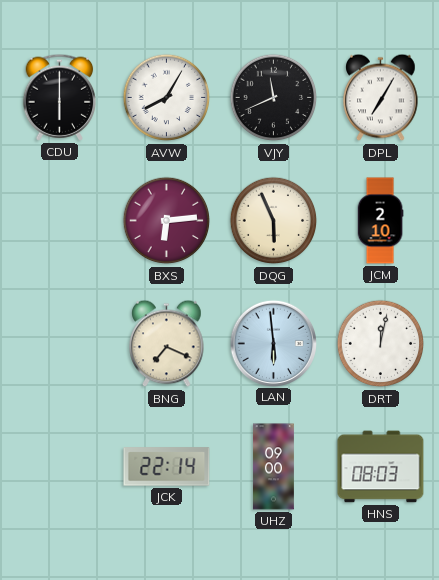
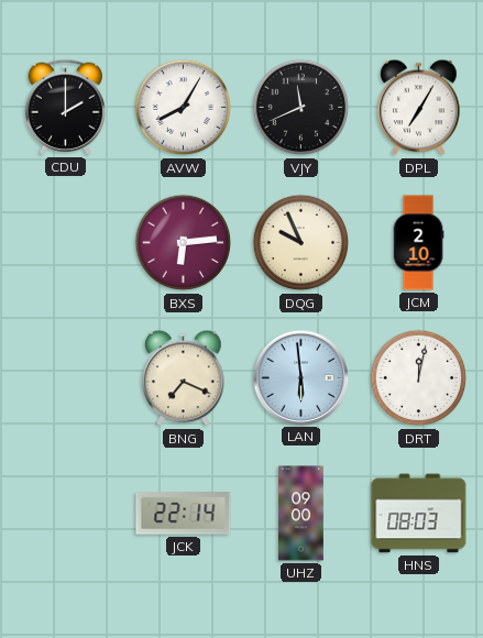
CDU: 6:00 -> 2:00 (66, 107)
DQG: 5:56 -> 9:56 (301, 243)
